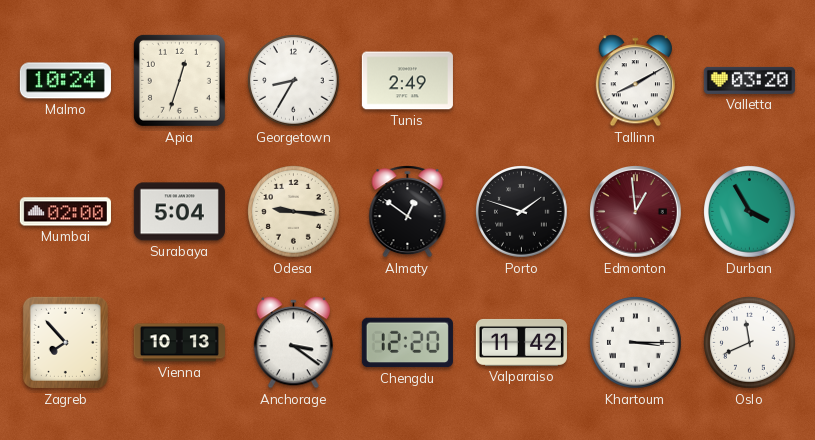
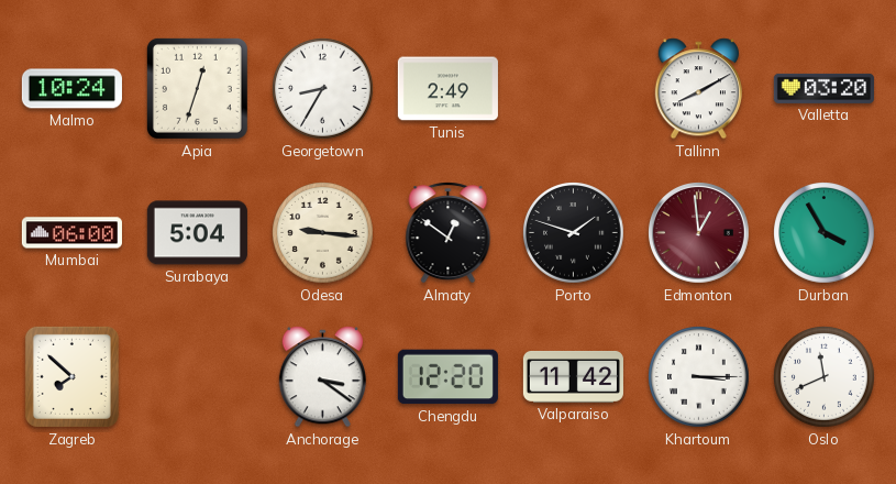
Mumbai: 02:00 -> 06:00 (71, 233)
Zagreb: 7:53 -> 7:52 (71, 376)
Vienna: 10:13 -> none (179, 343)
